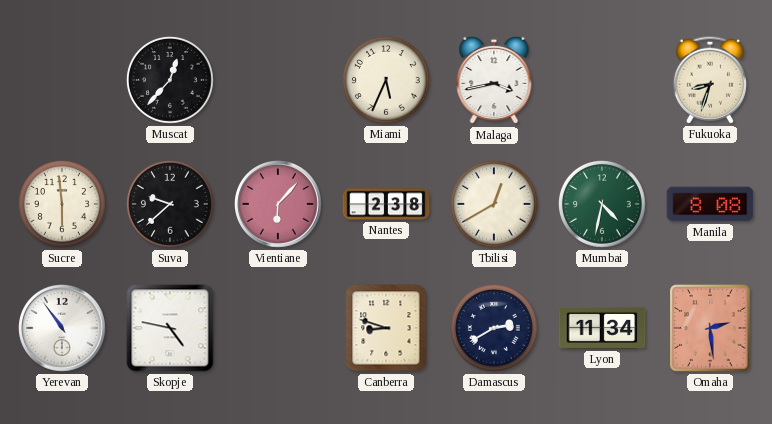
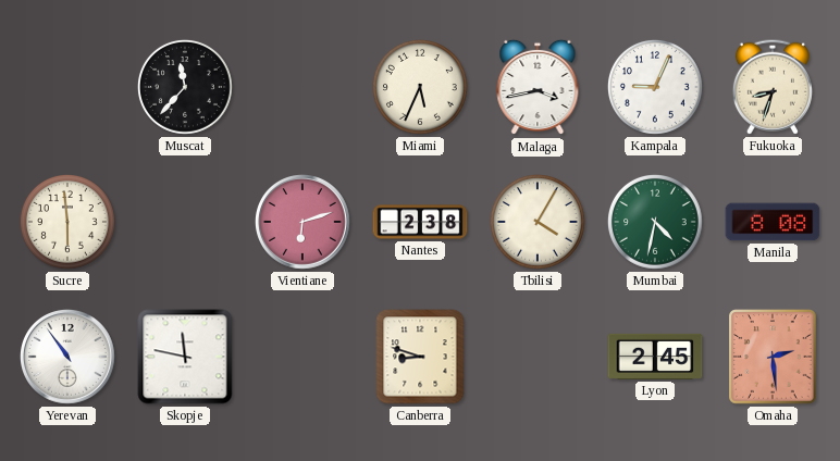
Muscat: 12:37 -> 11:37 (185, 87)
Kampala: none -> 9:04 (655, 87)
Suva: 9:38 -> none (170, 204)
Vientiane: 6:07 -> 6:12 (304, 223)
Tbilisi: 12:40 -> 4:05 (538, 222)
Skopje: 4:47 -> 11:47 (185, 357)
Damascus: 2:40 -> none (494, 328)
Lyon: 11:34 -> 2:45 (655, 357)
